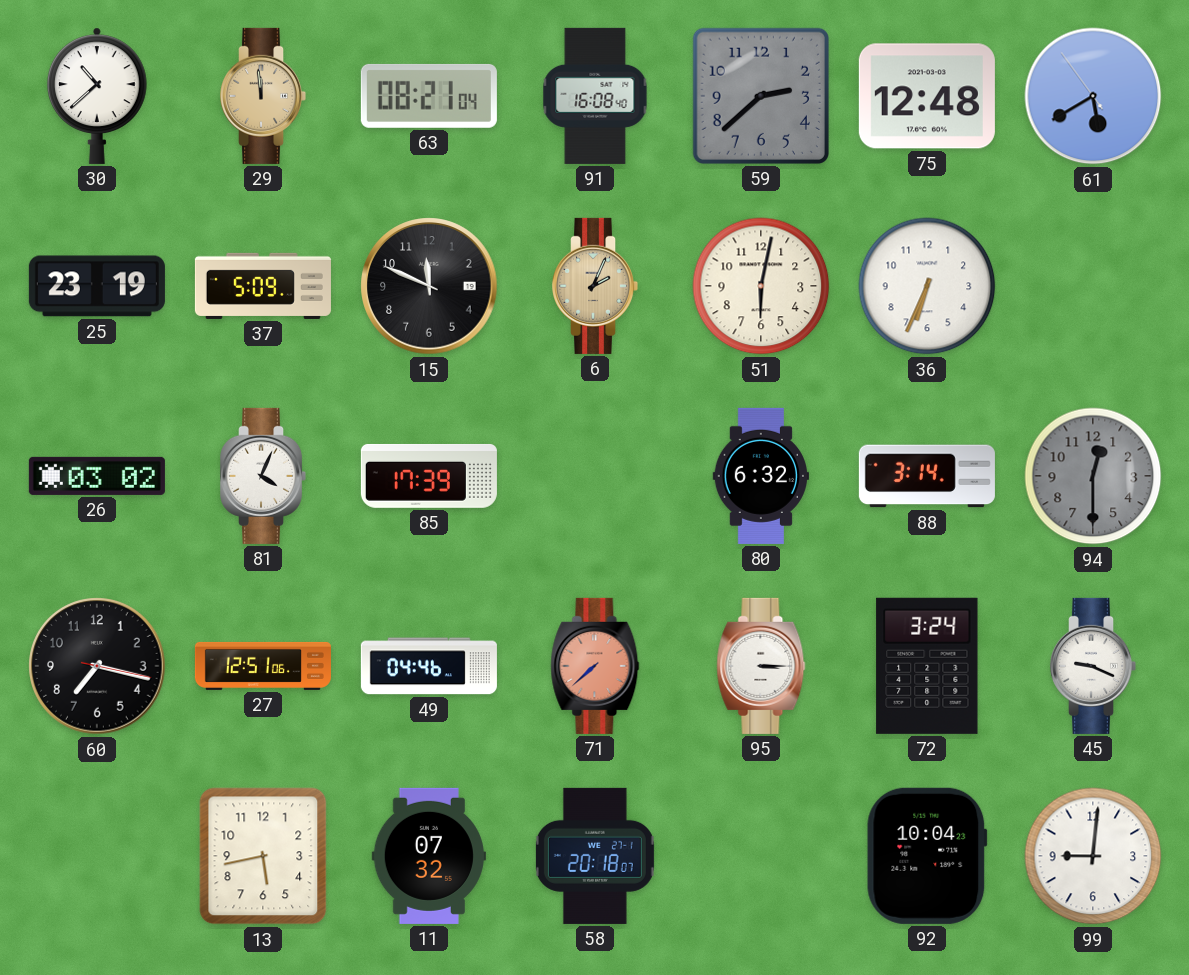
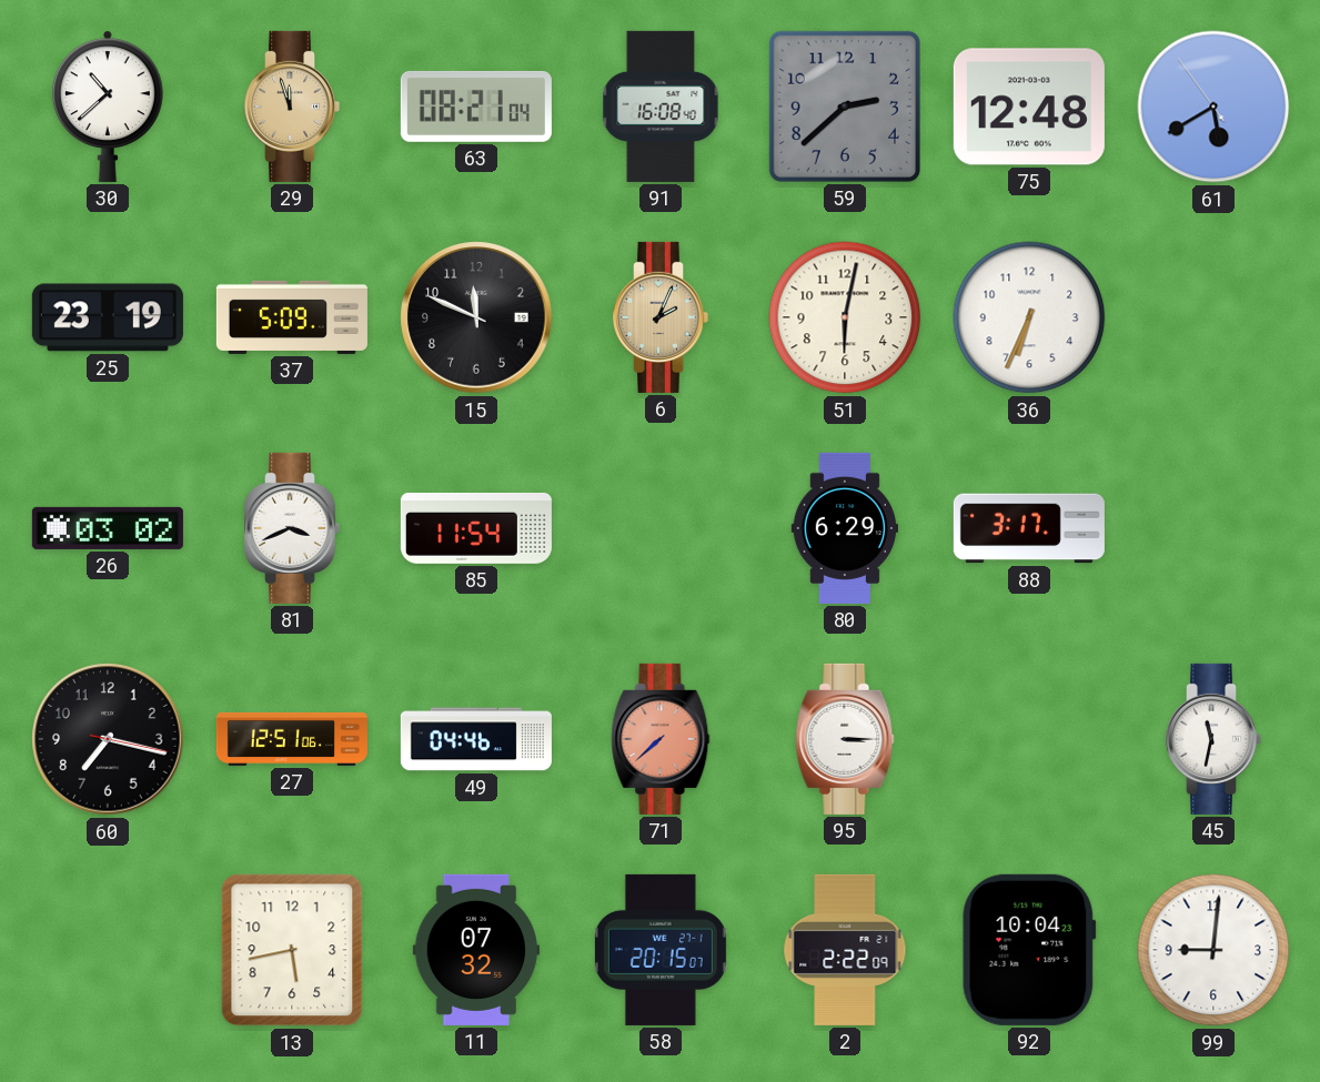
29: 11:59 -> 11:57 (293, 107)
81: 4:04 -> 3:41 (293, 528)
85: 17:39 -> 11:54 (476, 528)
80: 6:32 -> 6:29 (844, 528)
88: 3:14 -> 3:17 (1029, 528)
94: 12:30 -> none (1093, 476)
72: 3:24 -> none (927, 666)
45: 9:19 -> 11:32 (1215, 739)
58: 20:18 -> 20:15 (661, 950)
2: none -> 2:22 (845, 950)
